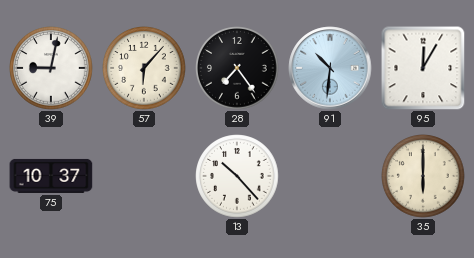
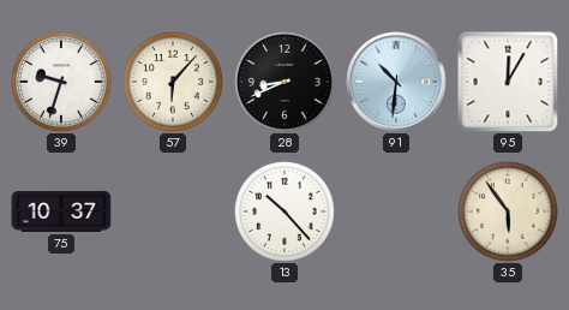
39: 9:02 -> 9:33 (61, 82)
28: 7:24 -> 8:41 (284, 82)
35: 6:00 -> 5:54 (508, 211)
